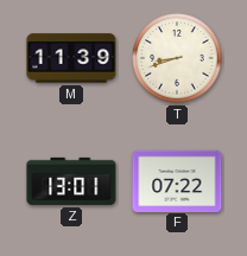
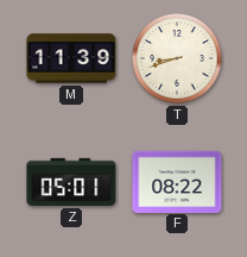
Z: 13:01 -> 05:01 (71, 182)
F: 07:22 -> 08:22 (177, 181)
